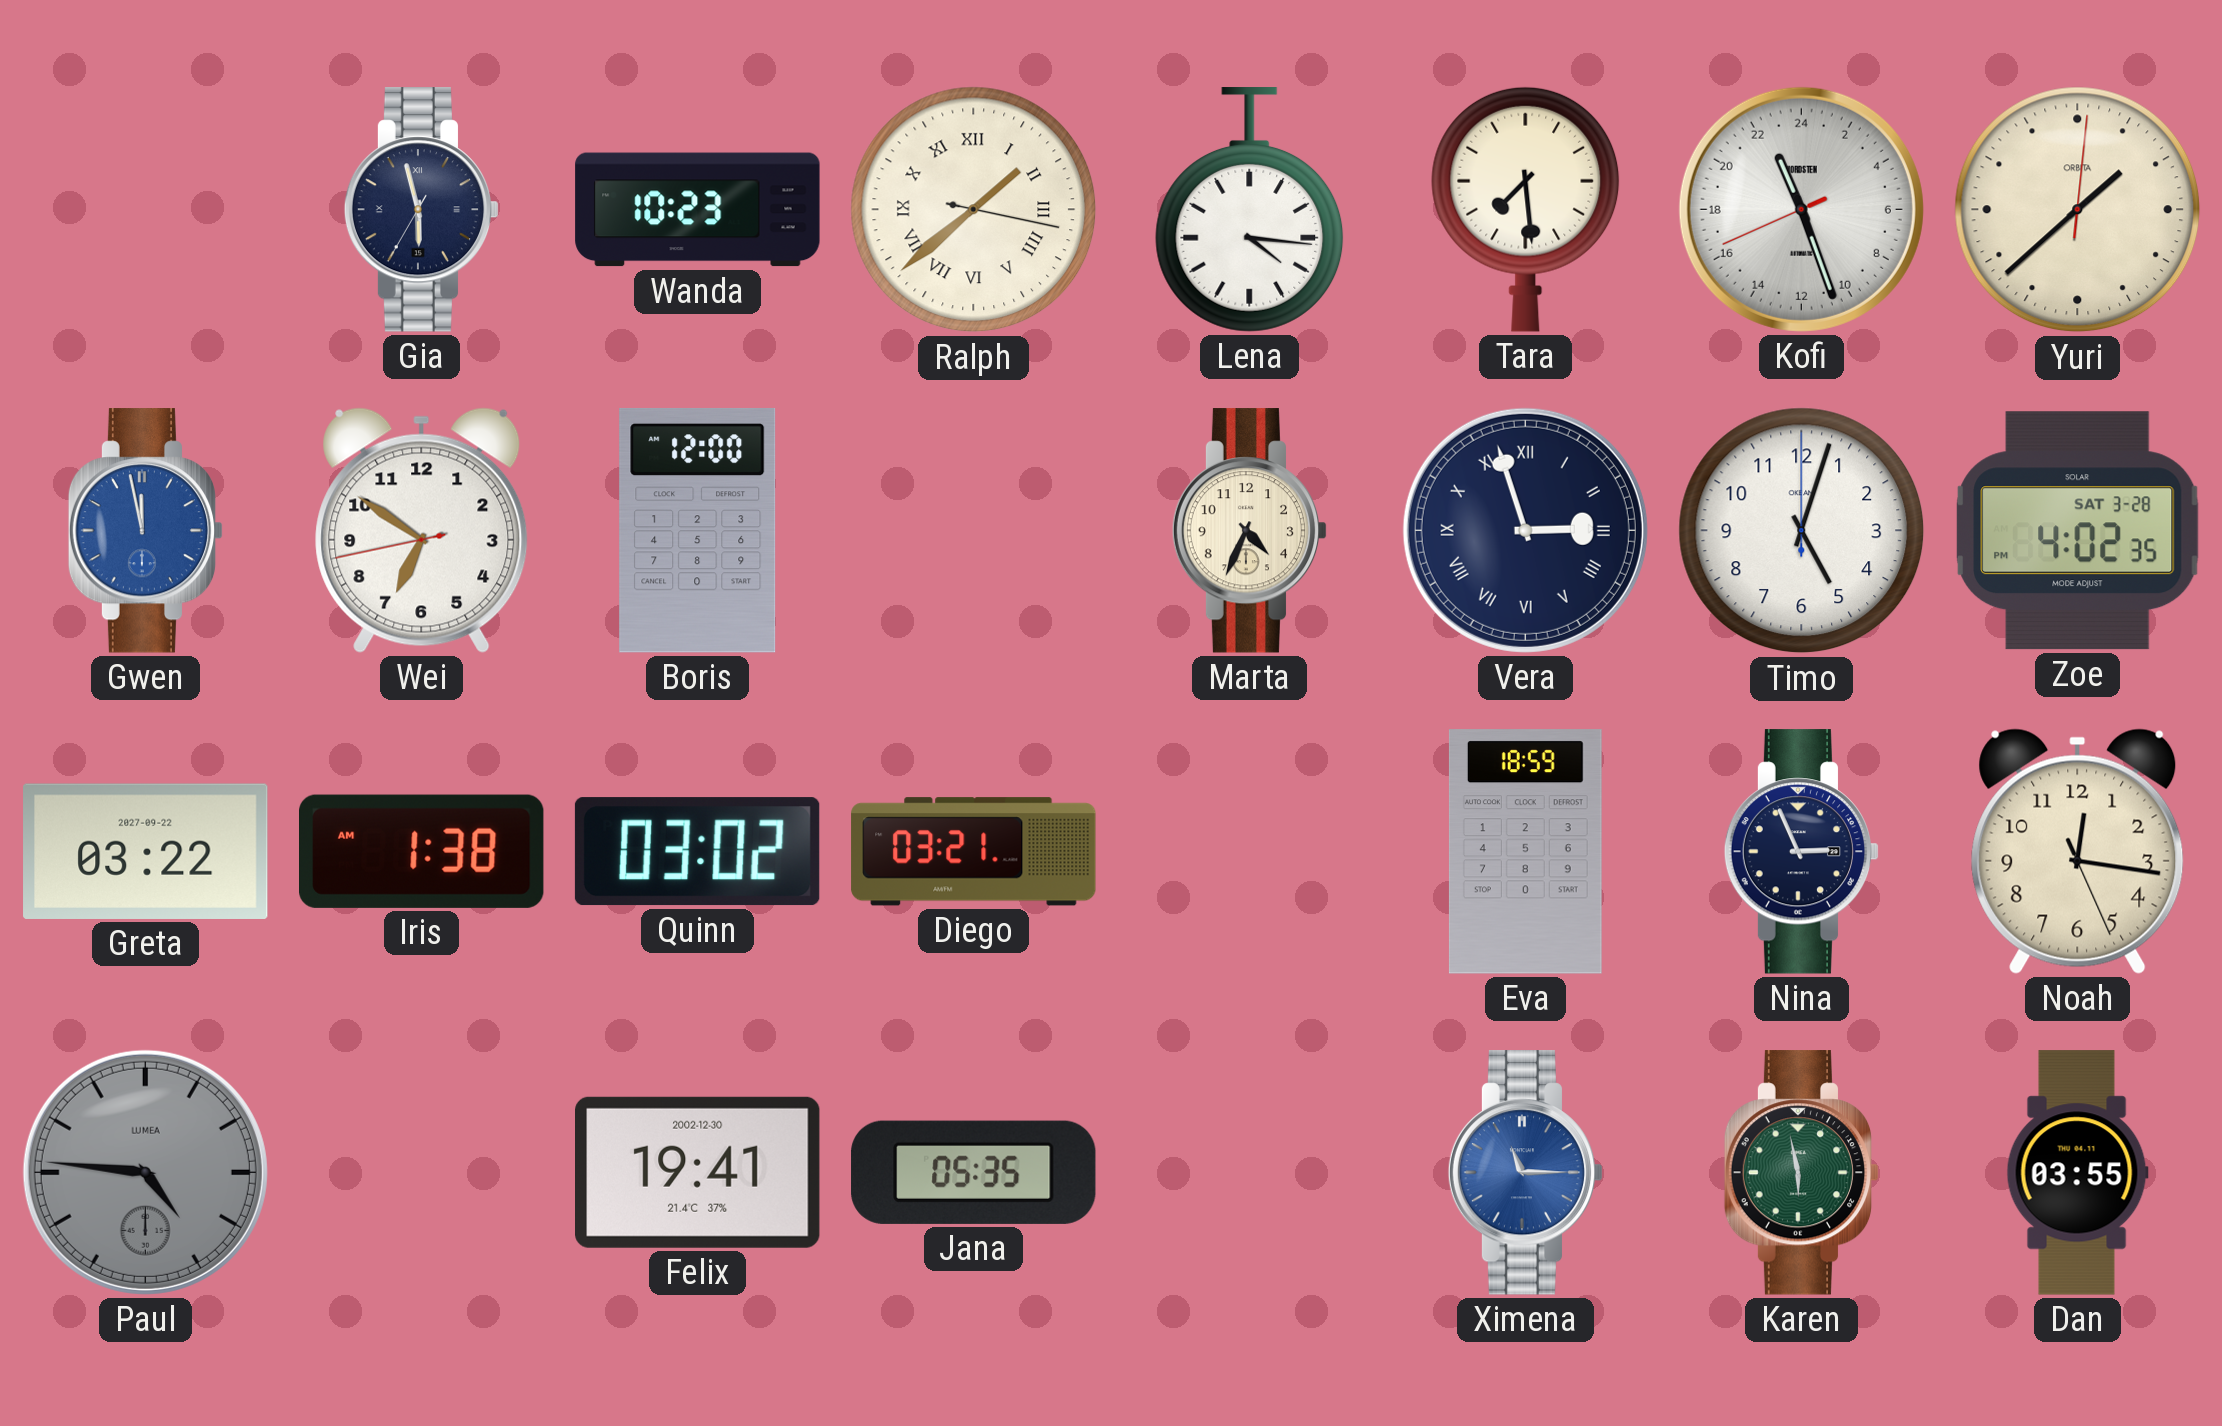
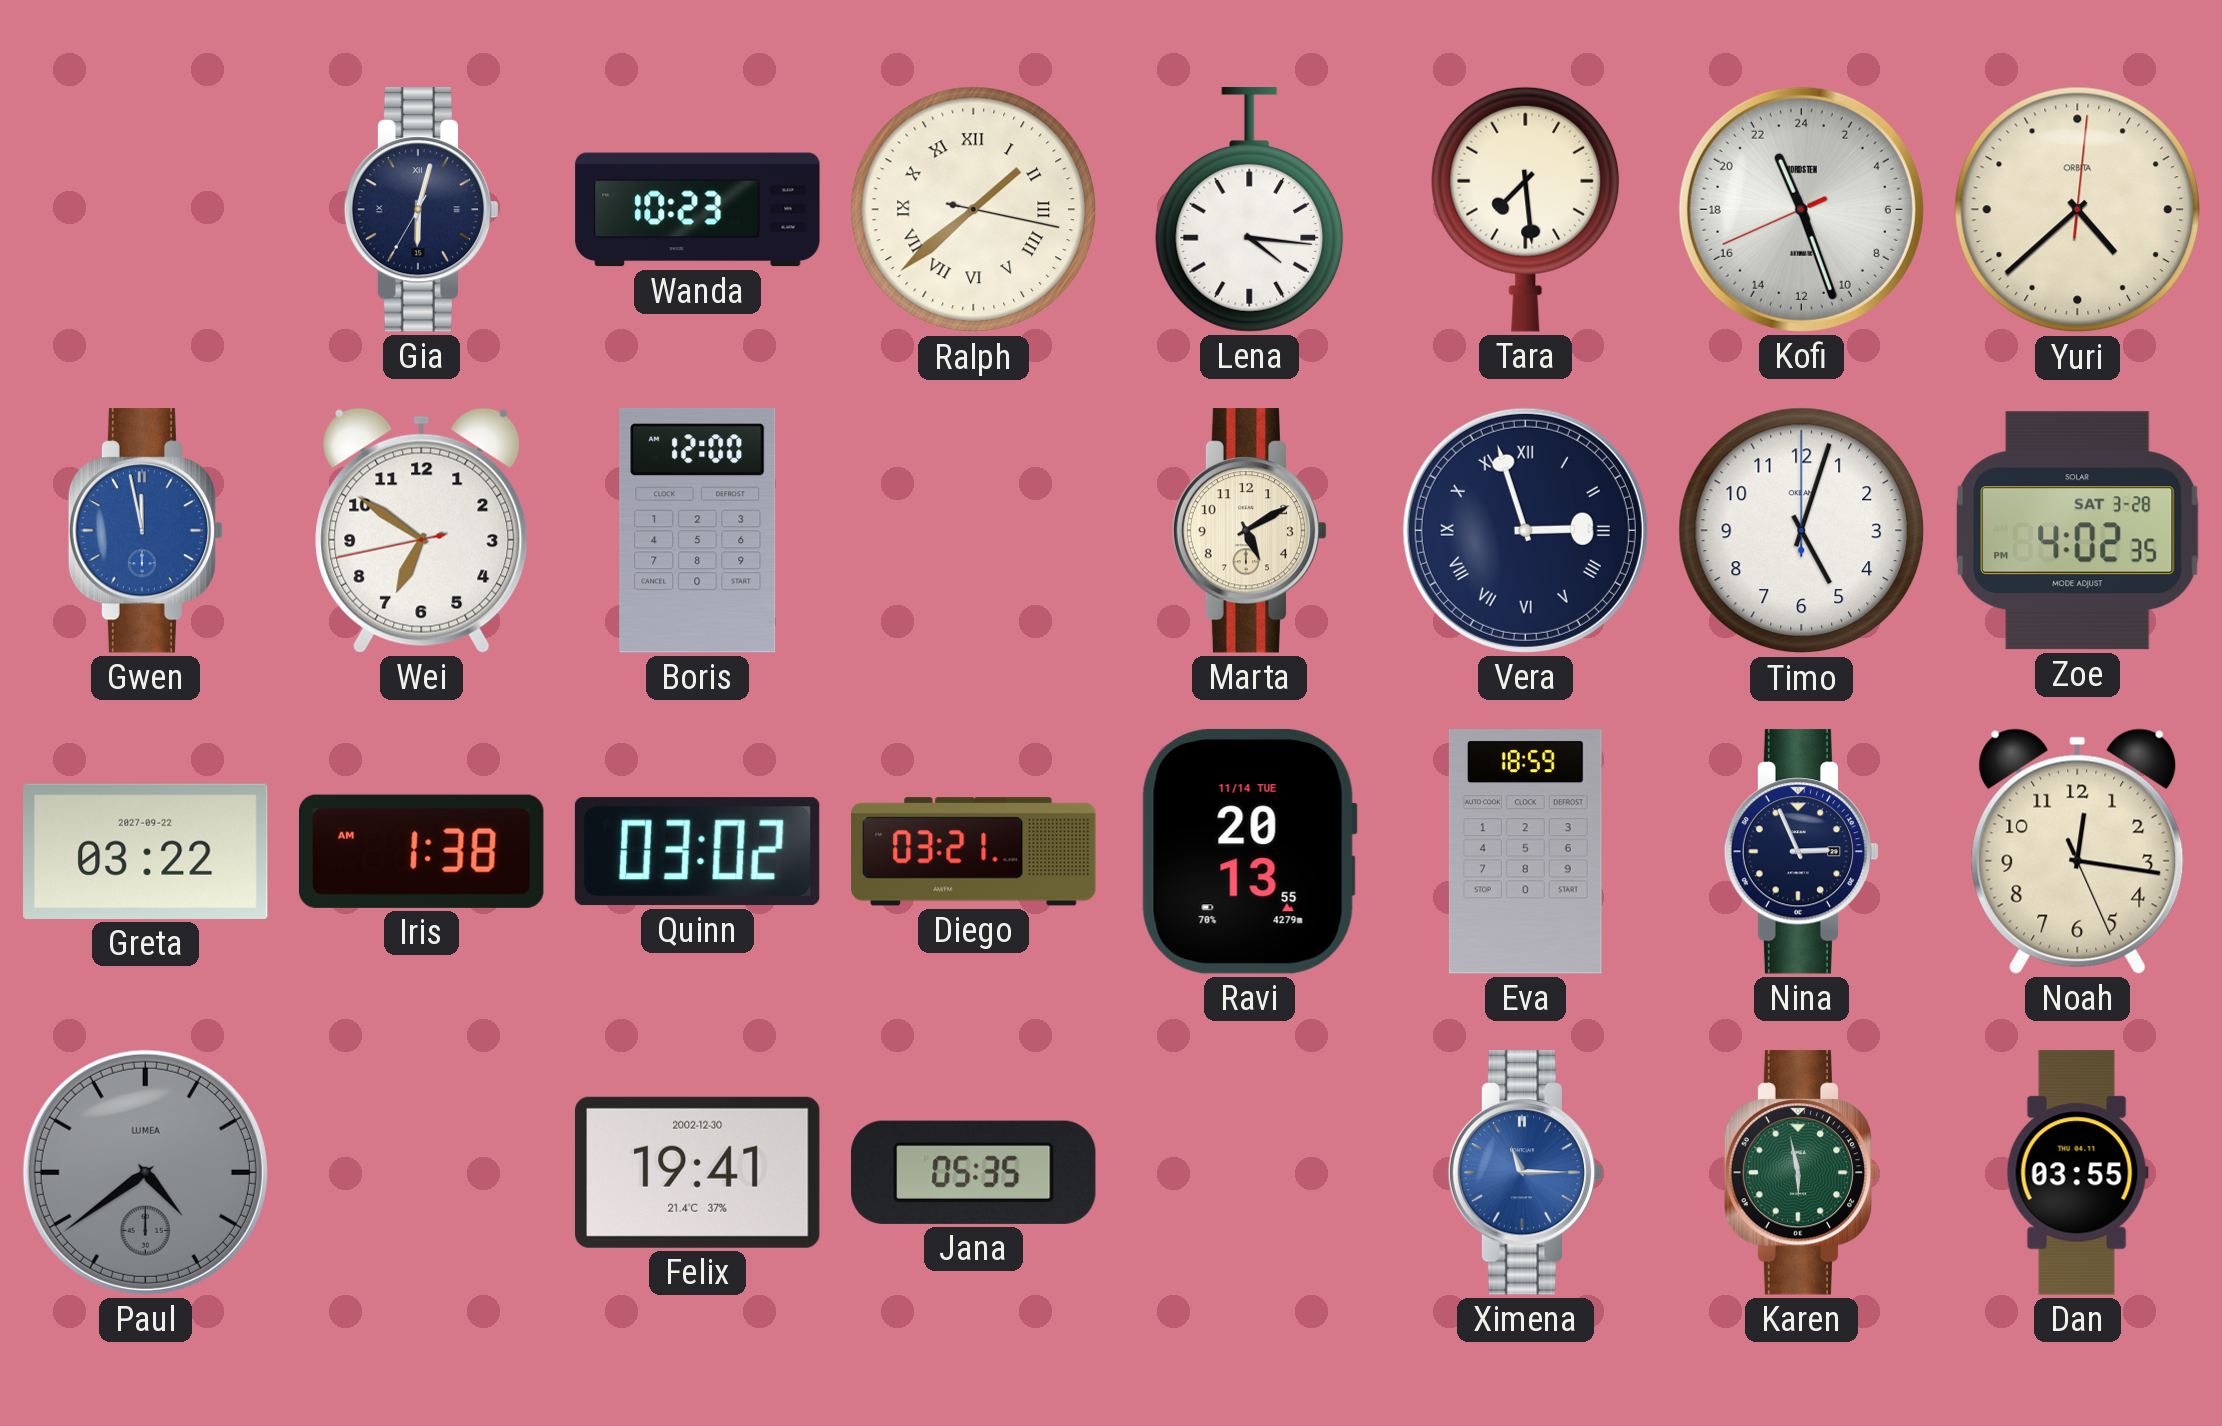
Gia: 5:57 -> 6:02 (422, 210)
Yuri: 1:38 -> 4:38 (2078, 210)
Marta: 4:34 -> 5:10 (1250, 531)
Ravi: none -> 20:13 (1249, 851)
Paul: 4:46 -> 4:39 (145, 1172)
